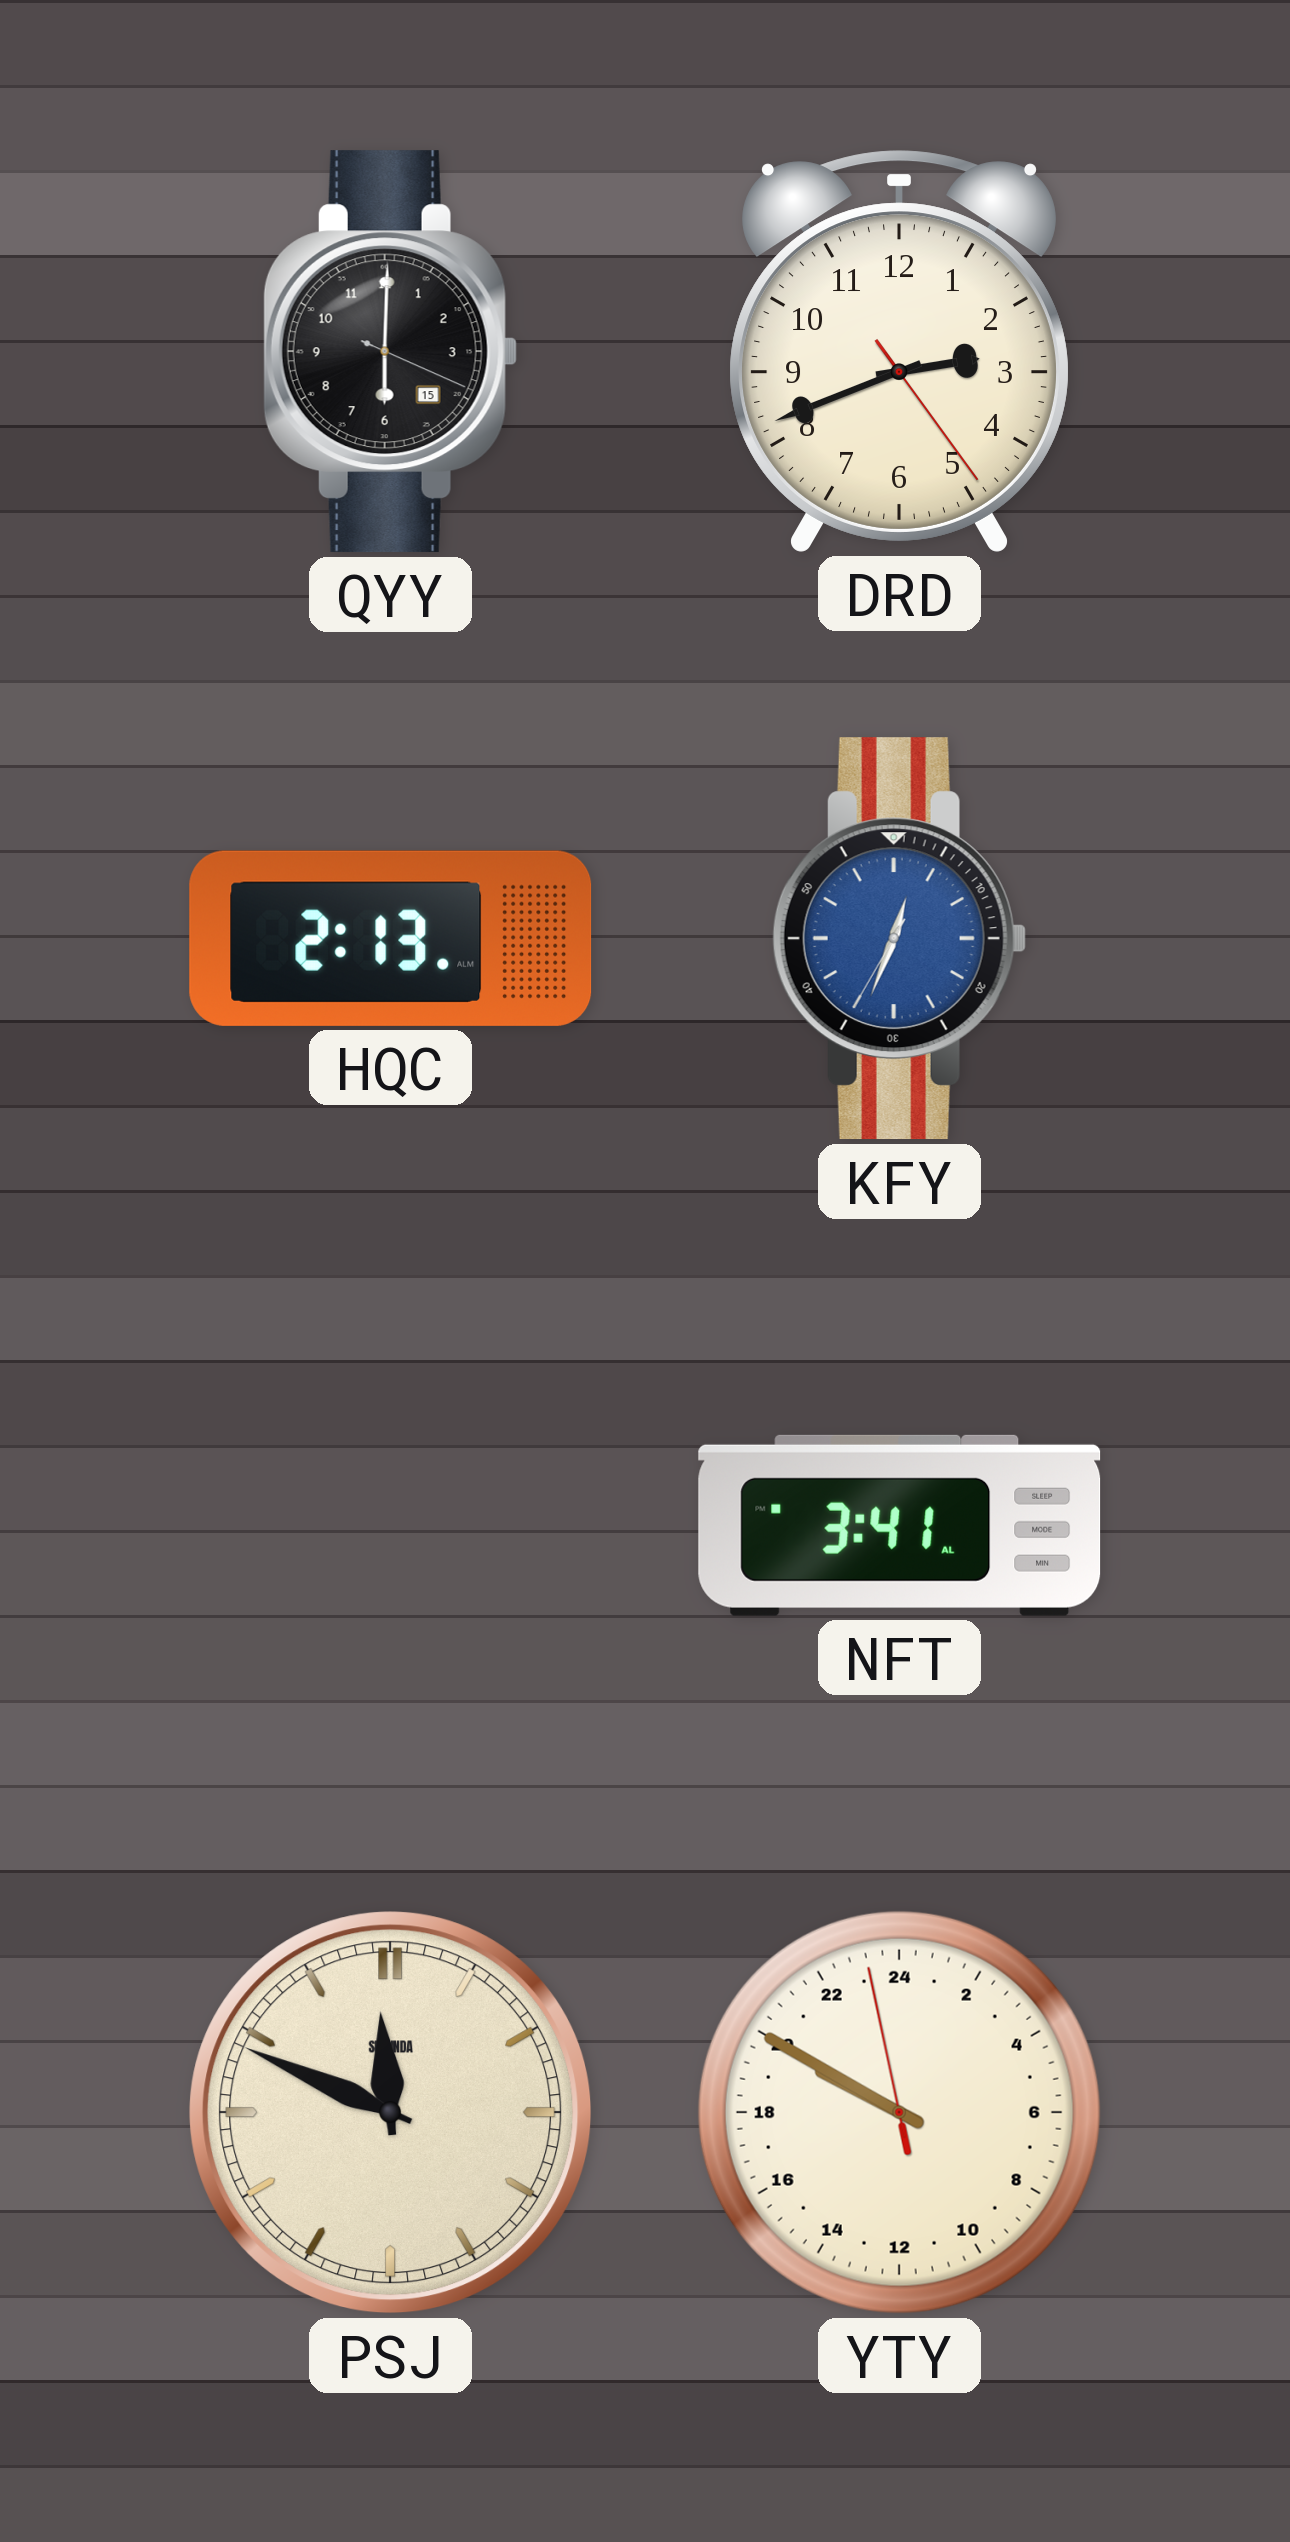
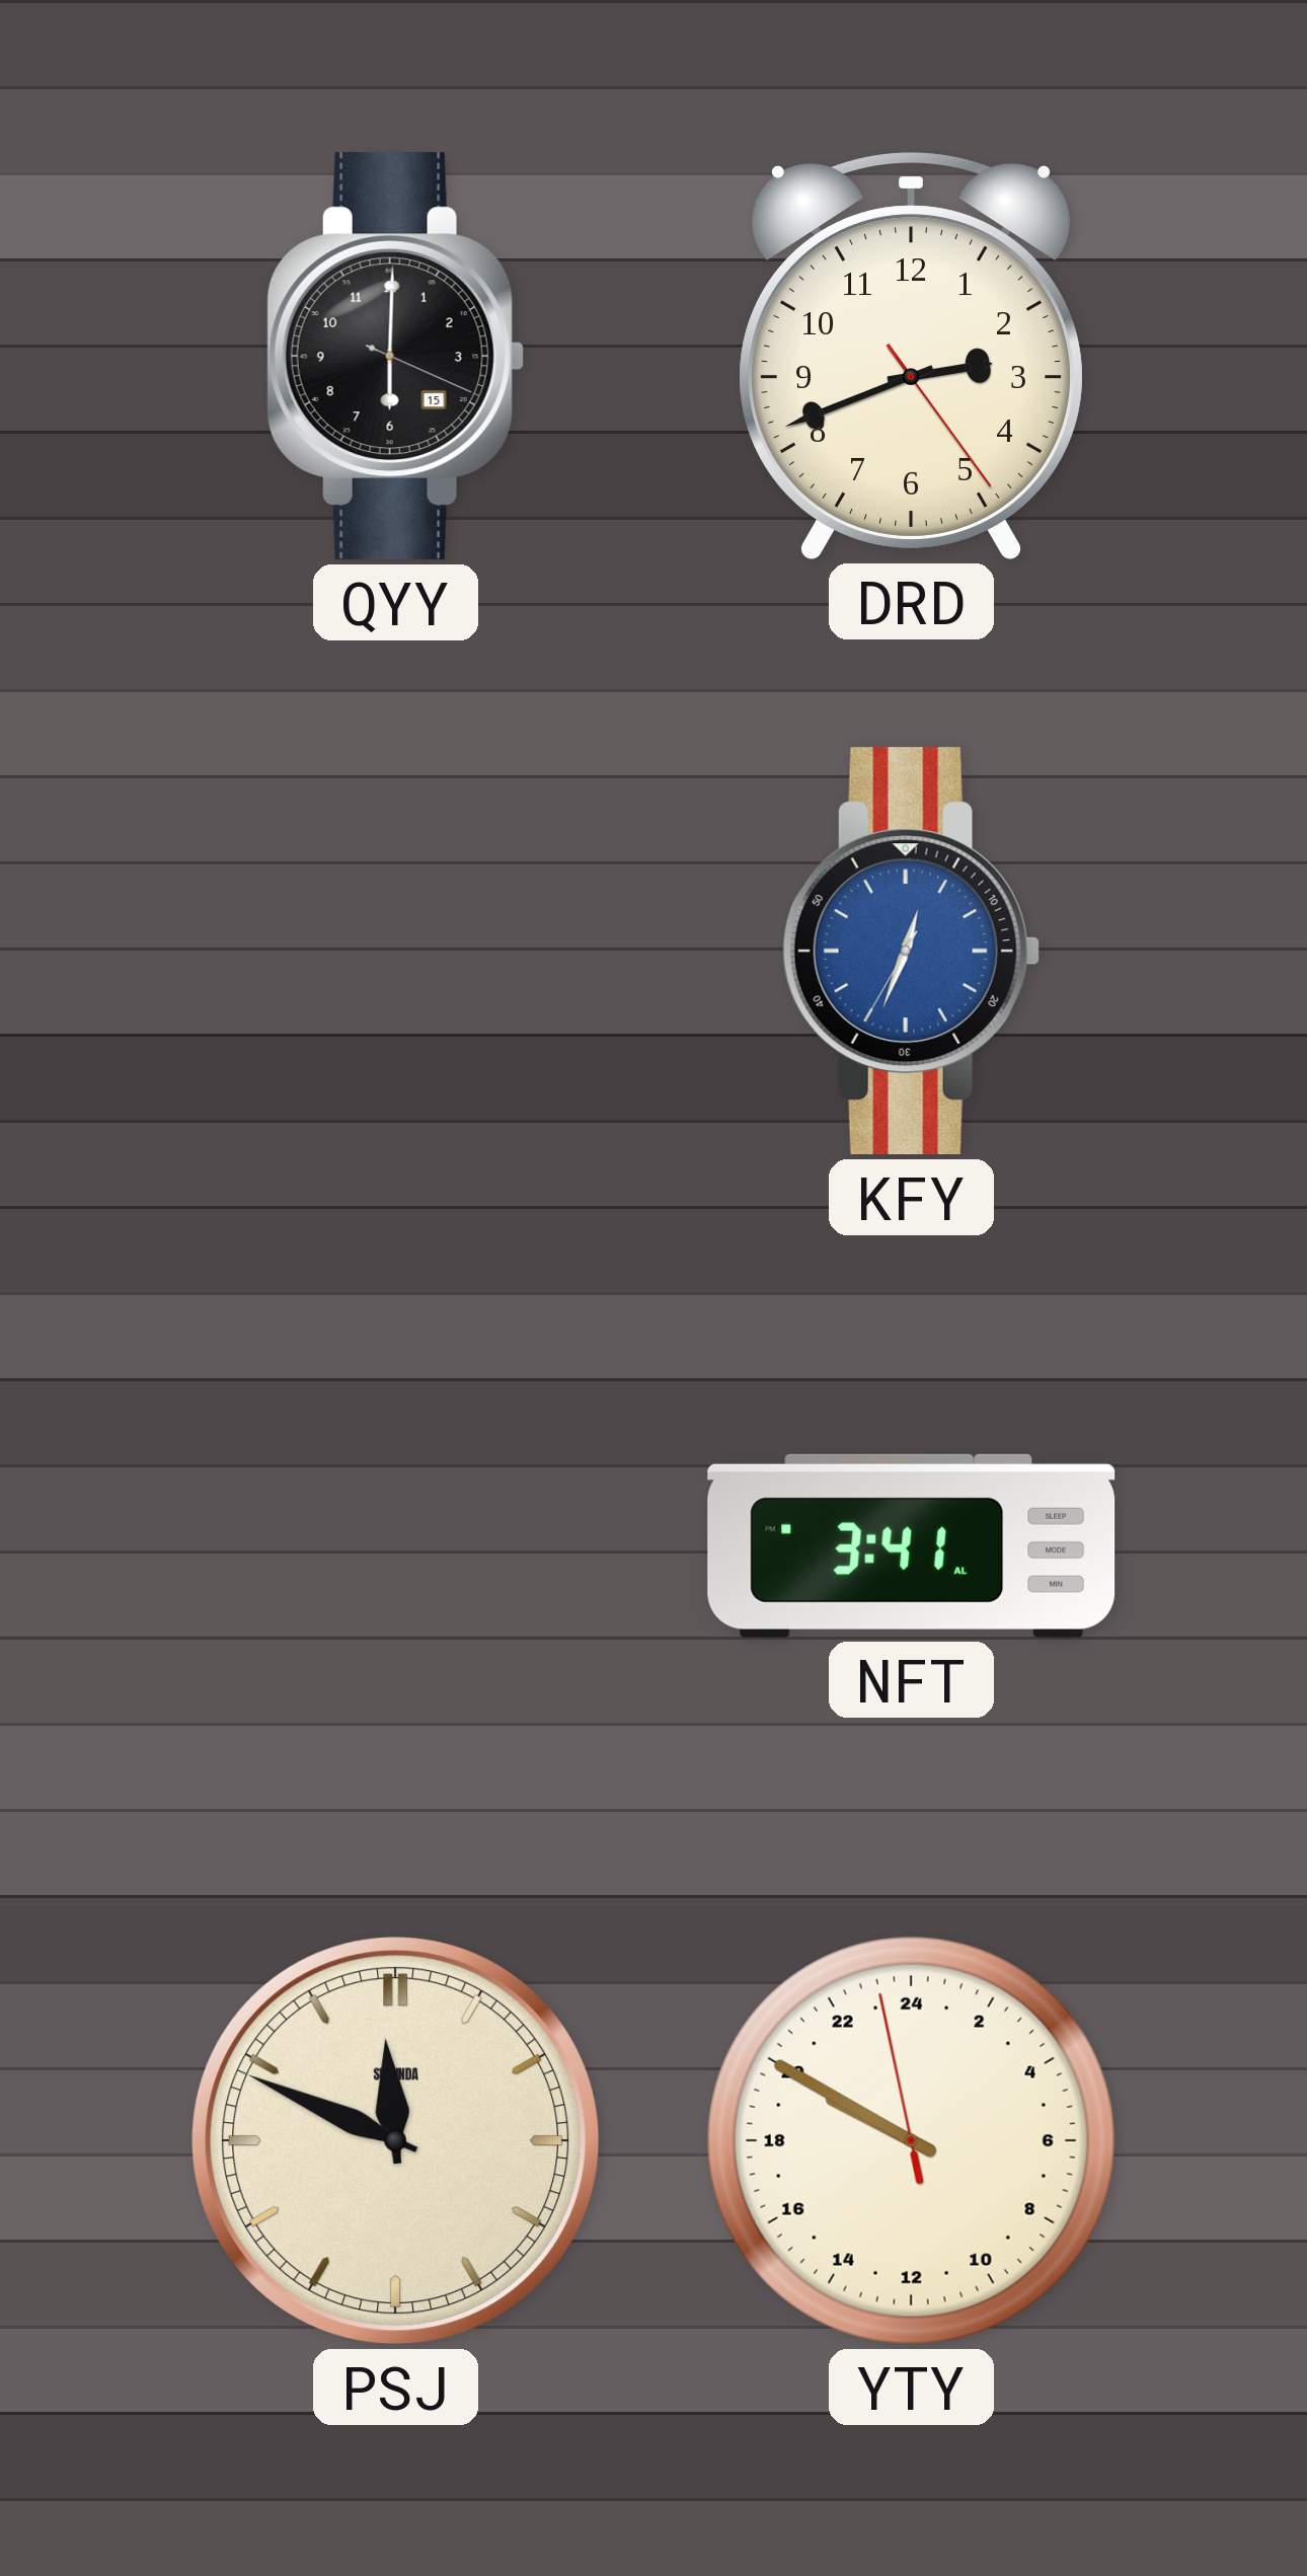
HQC: 2:13 -> none (391, 938)
